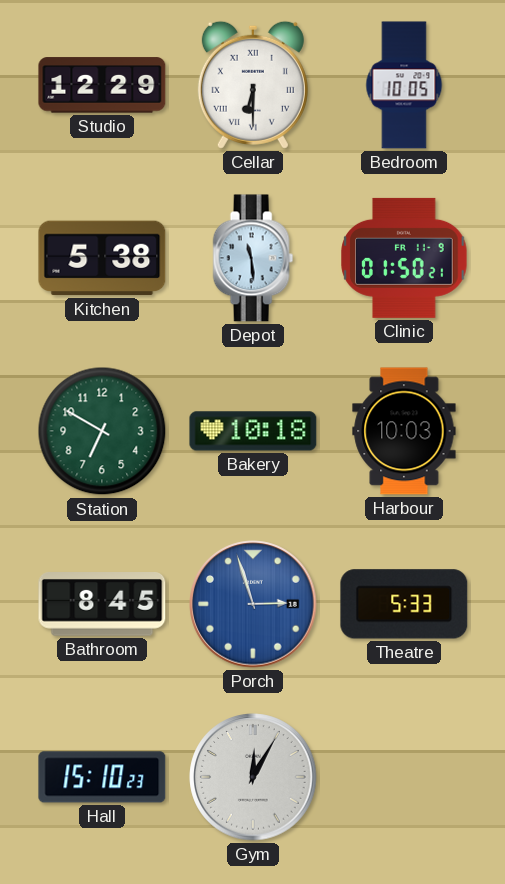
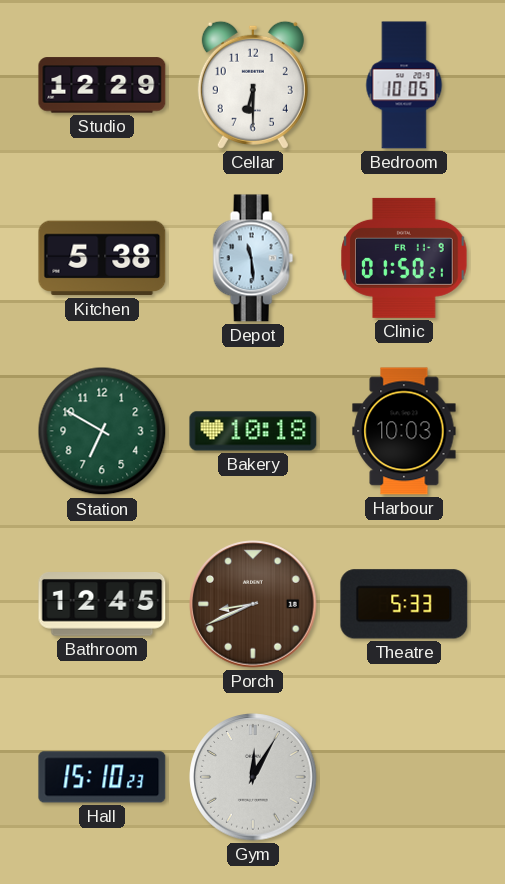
Cellar numerals: Roman -> Arabic (253, 85)
Bathroom: 8:45 -> 12:45 (102, 605)
Porch: 2:57 -> 8:41 (253, 604)
Porch dial: blue -> brown (253, 604)
